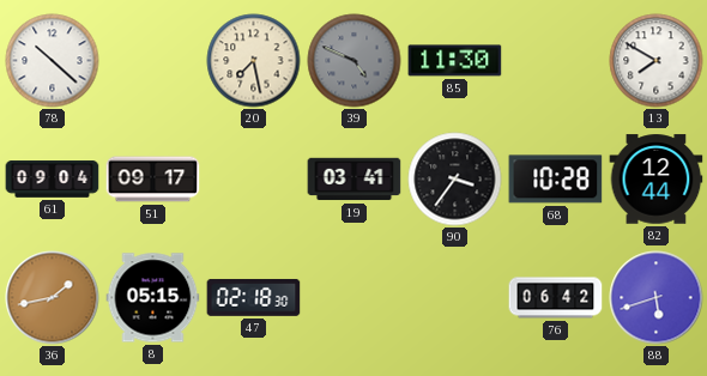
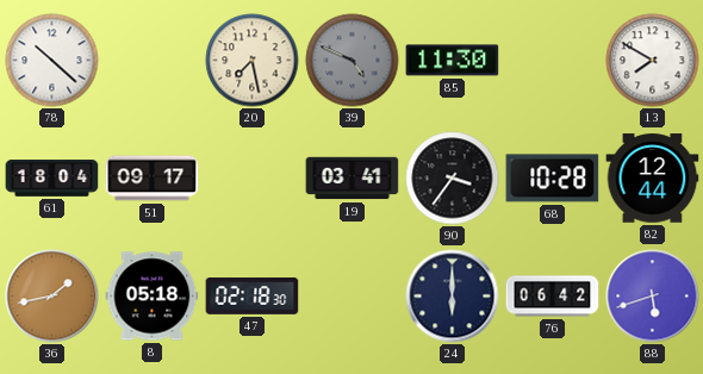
61: 09:04 -> 18:04 (52, 179)
8: 05:15 -> 05:18 (153, 297)
24: none -> 6:00 (453, 297)
